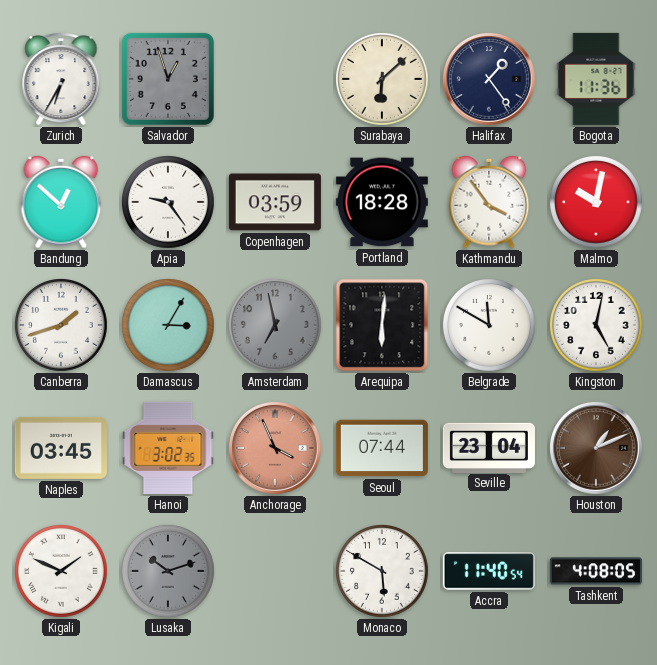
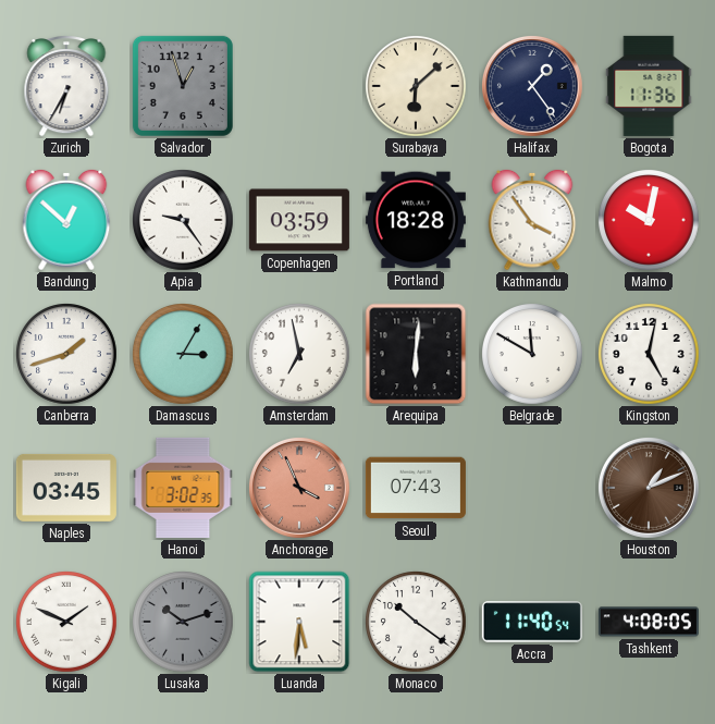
Amsterdam dial: grey -> white (300, 355)
Seoul: 07:44 -> 07:43 (416, 488)
Seville: 23:04 -> none (489, 447)
Luanda: none -> 5:31 (299, 622)
Monaco: 5:50 -> 10:21 (417, 623)
